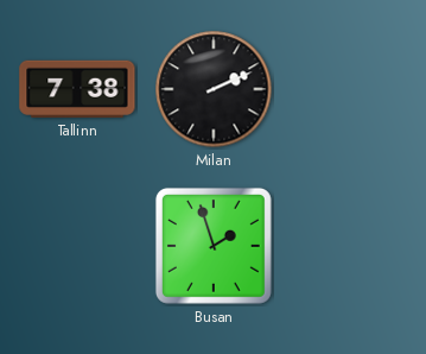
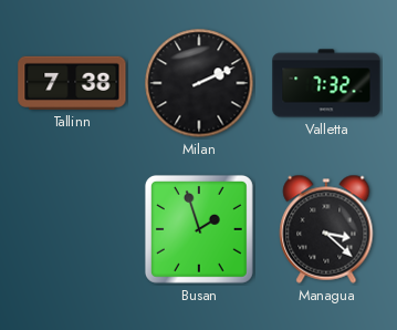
Valletta: none -> 7:32 (326, 83)
Managua: none -> 3:22 (326, 229)
